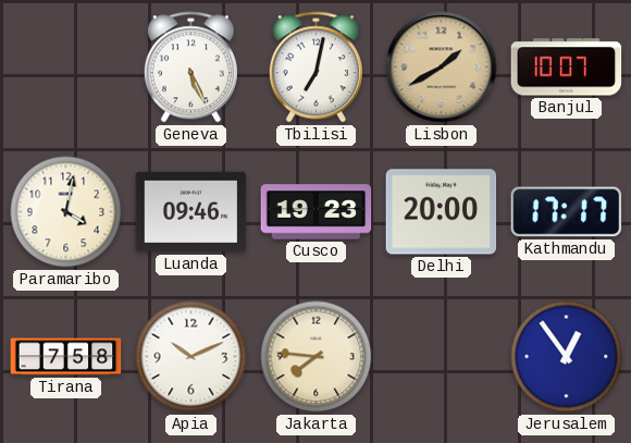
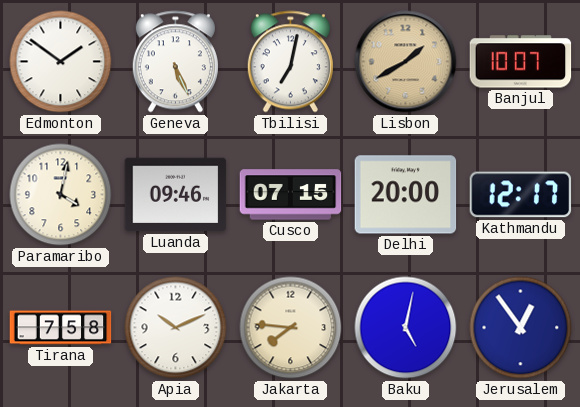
Edmonton: none -> 1:51 (61, 62)
Cusco: 19:23 -> 07:15 (291, 195)
Kathmandu: 17:17 -> 12:17 (521, 195)
Baku: none -> 5:02 (406, 328)
